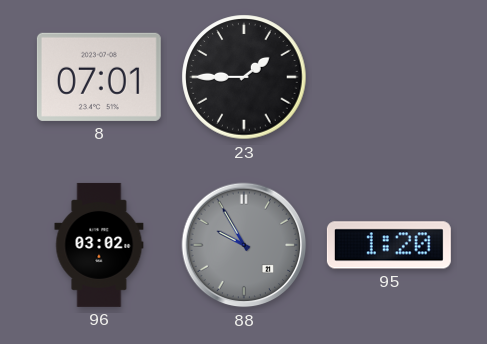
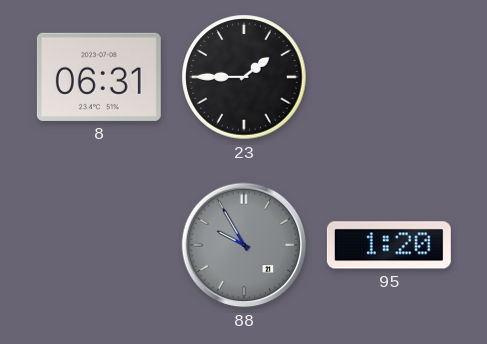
8: 07:01 -> 06:31 (99, 77)
96: 03:02 -> none (99, 245)
